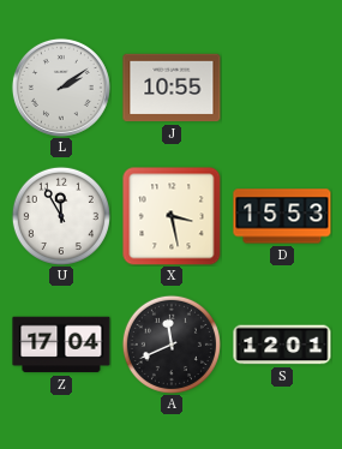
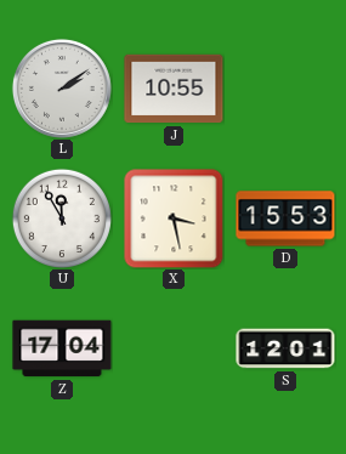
A: 11:41 -> none (172, 345)
